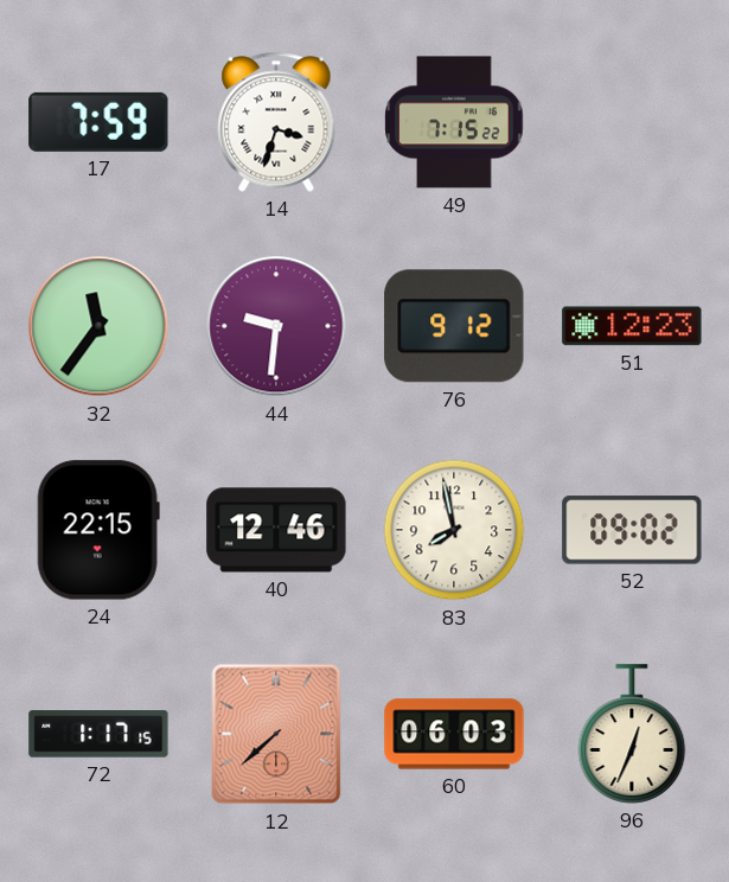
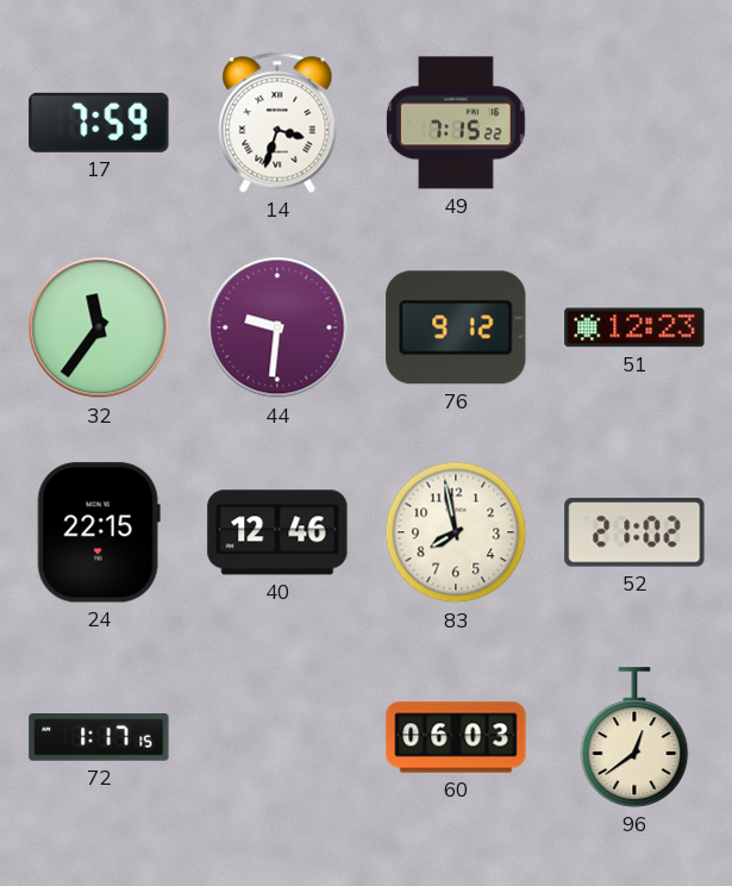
52: 09:02 -> 21:02 (634, 532)
12: 7:38 -> none (276, 734)
96: 12:34 -> 12:39 (634, 737)
